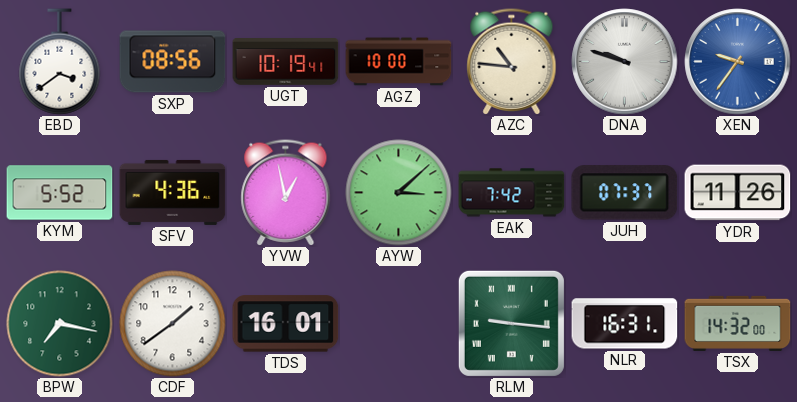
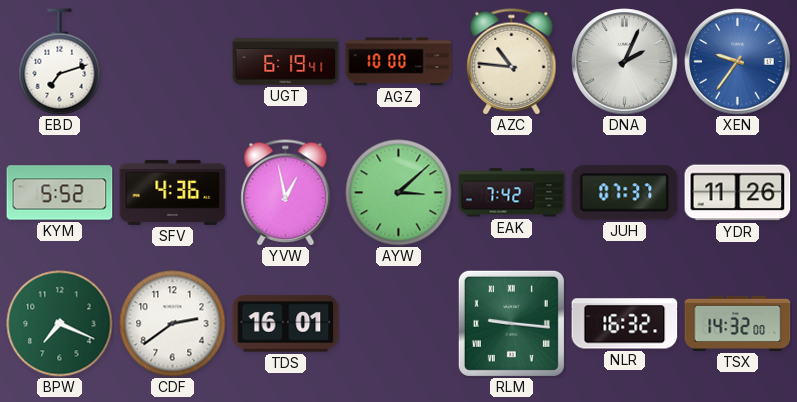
EBD: 3:39 -> 7:12 (60, 62)
SXP: 08:56 -> none (173, 62)
UGT: 10:19 -> 6:19 (286, 62)
DNA: 9:48 -> 2:04 (625, 62)
BPW: 7:17 -> 7:19 (60, 324)
CDF: 1:39 -> 2:39 (173, 324)
NLR: 16:31 -> 16:32 (625, 324)
